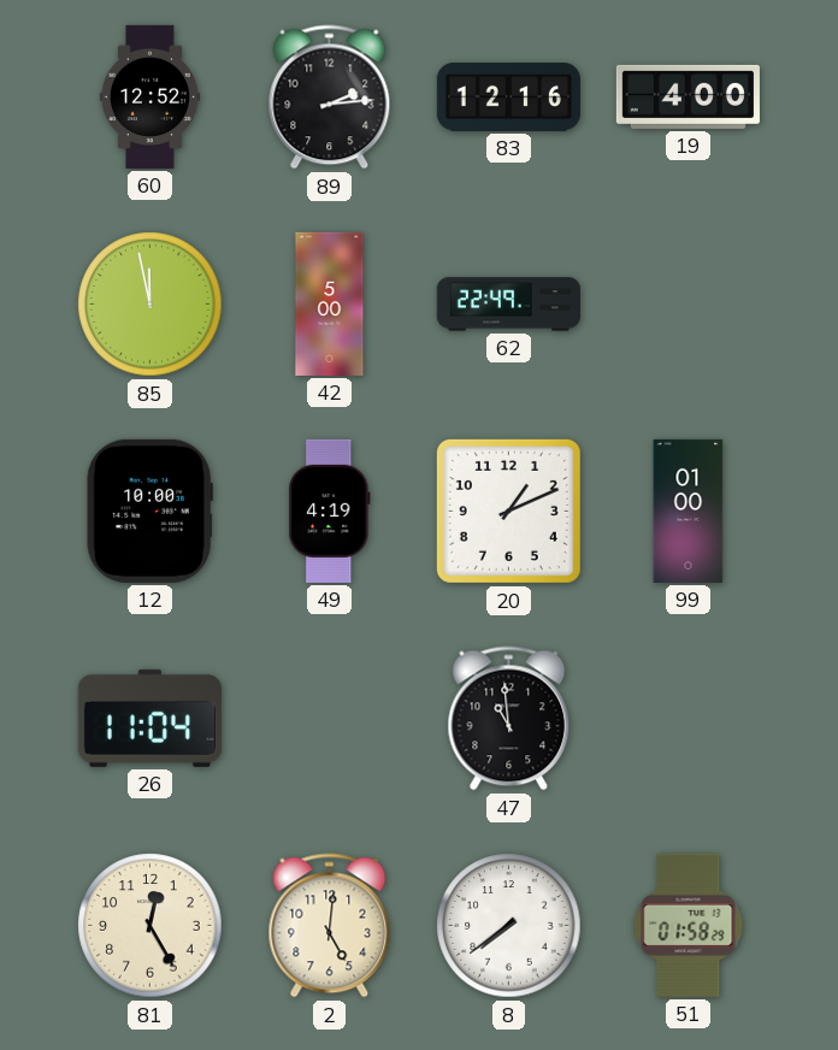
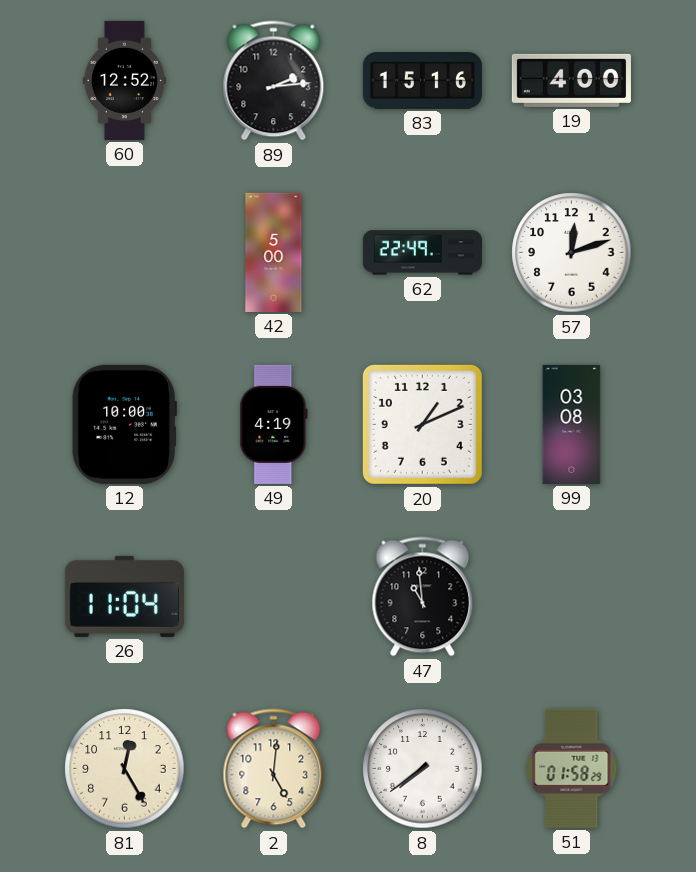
83: 12:16 -> 15:16 (422, 81)
85: 11:58 -> none (151, 305)
57: none -> 12:12 (572, 253)
99: 01:00 -> 03:08 (572, 424)
